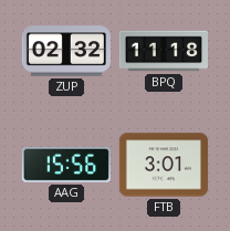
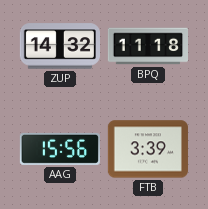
ZUP: 02:32 -> 14:32 (59, 46)
FTB: 3:01 -> 3:39 (147, 149)
